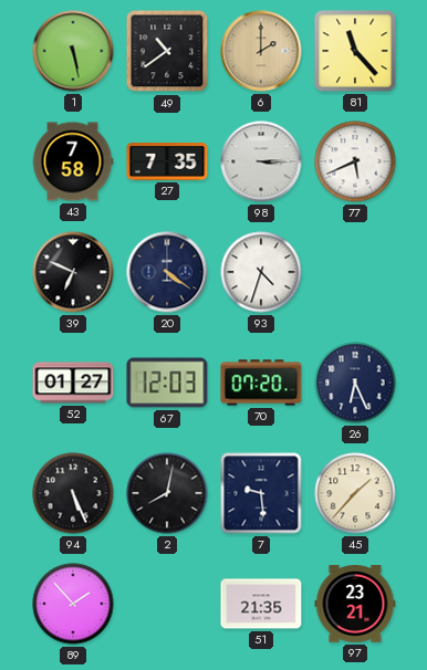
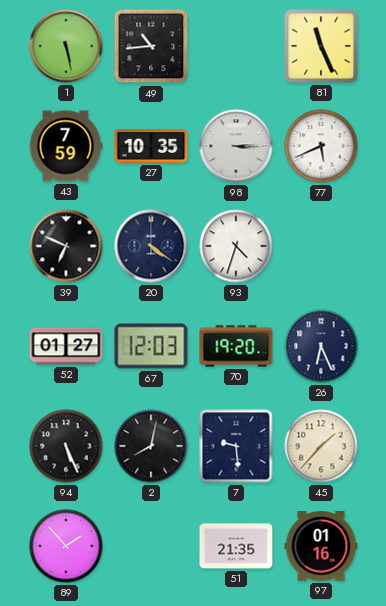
49: 10:39 -> 10:44 (151, 46)
6: 2:00 -> none (261, 51)
81: 11:23 -> 11:26 (321, 46)
43: 7:58 -> 7:59 (66, 146)
27: 7:35 -> 10:35 (151, 147)
70: 07:20 -> 19:20 (236, 346)
97: 23:21 -> 01:16 (321, 547)
